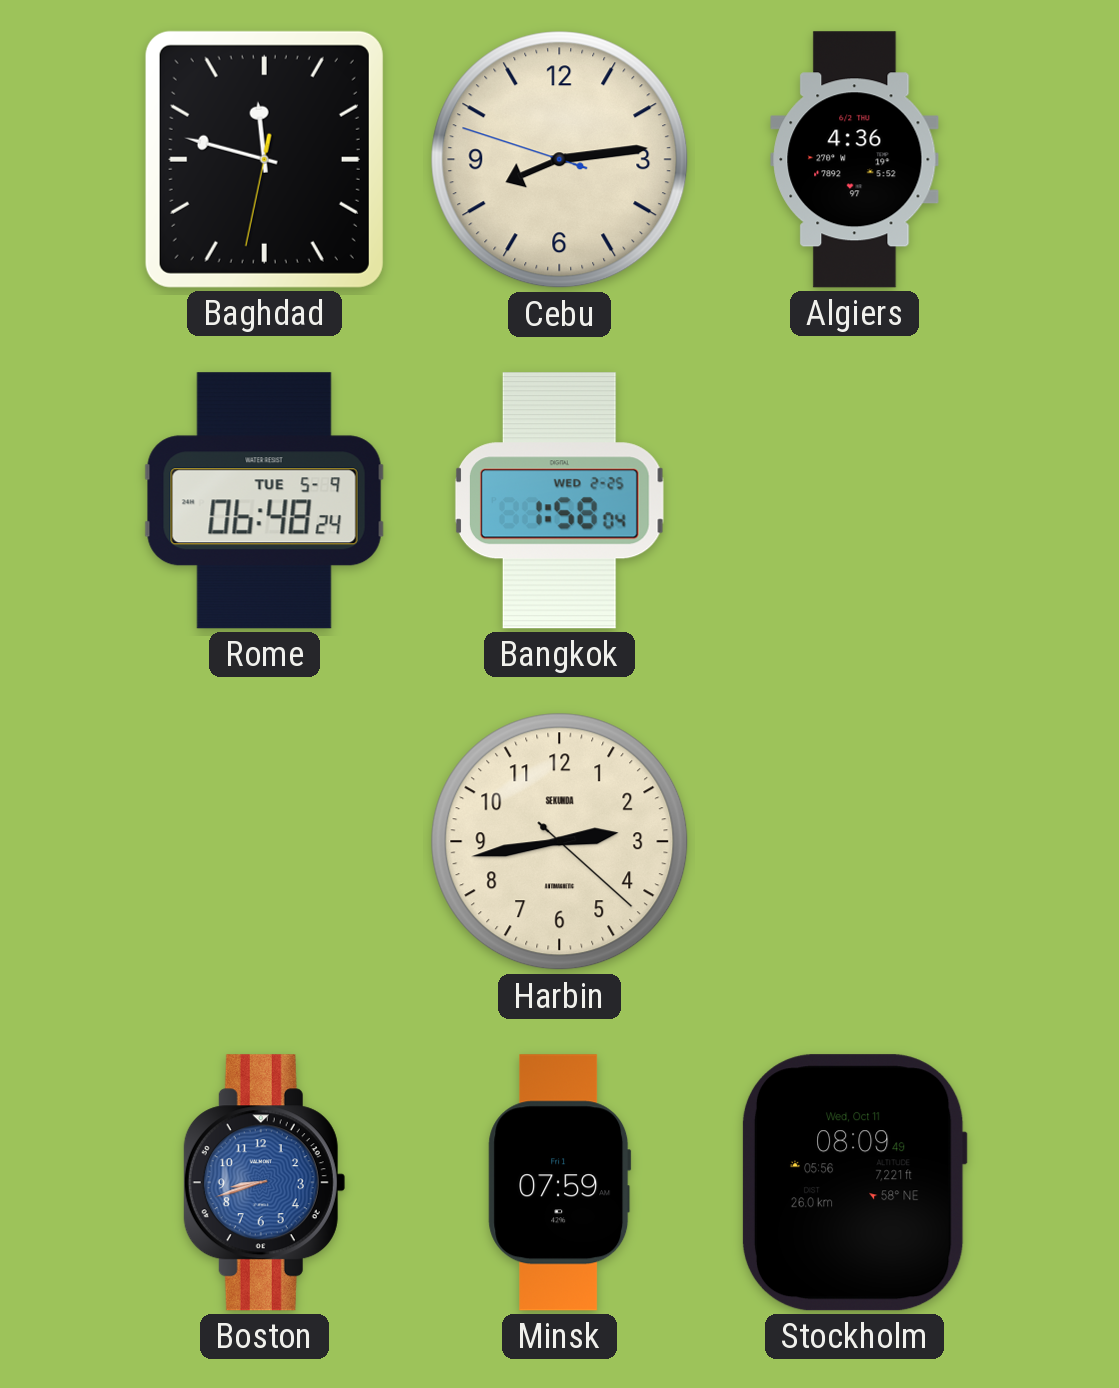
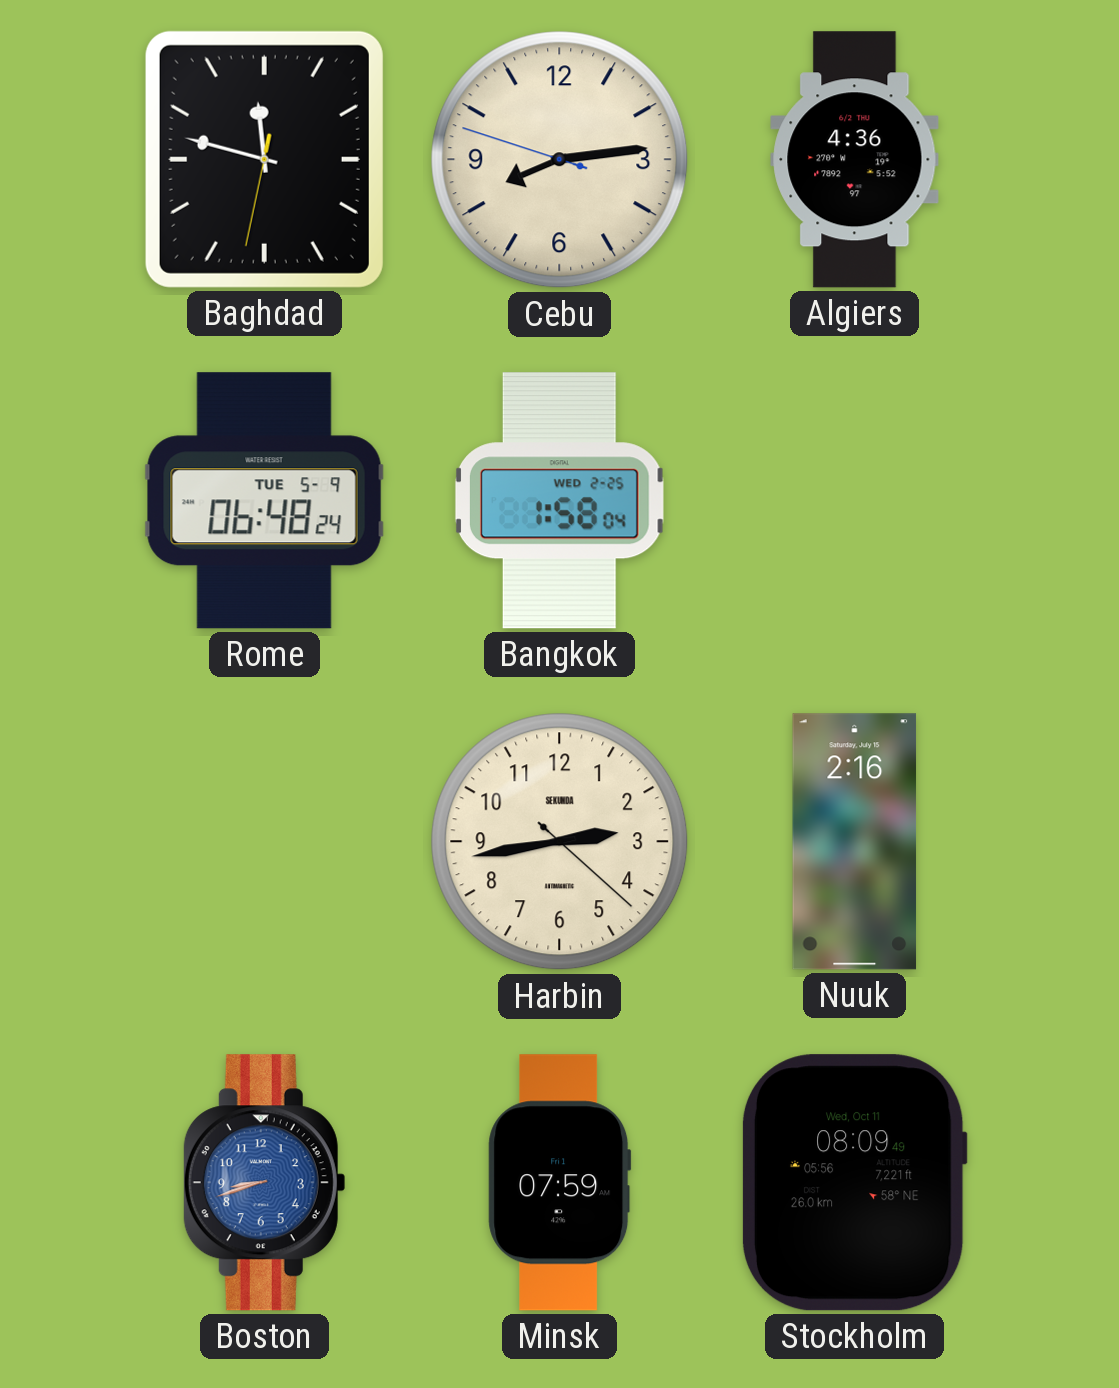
Nuuk: none -> 2:16 (855, 842)
